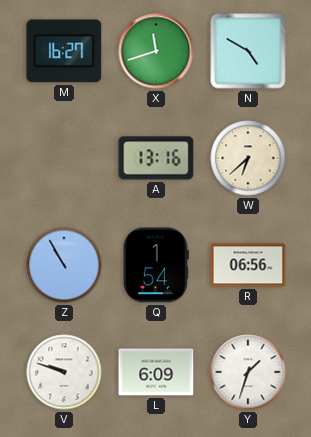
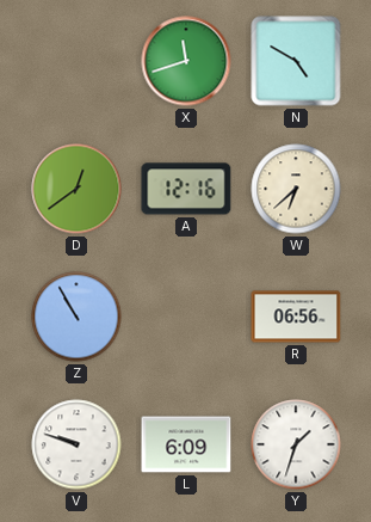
M: 16:27 -> none (64, 51)
D: none -> 12:39 (76, 189)
A: 13:16 -> 12:16 (186, 189)
Q: 1:54 -> none (156, 265)
